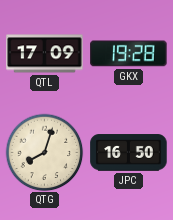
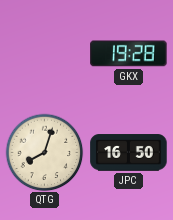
QTL: 17:09 -> none (45, 54)
